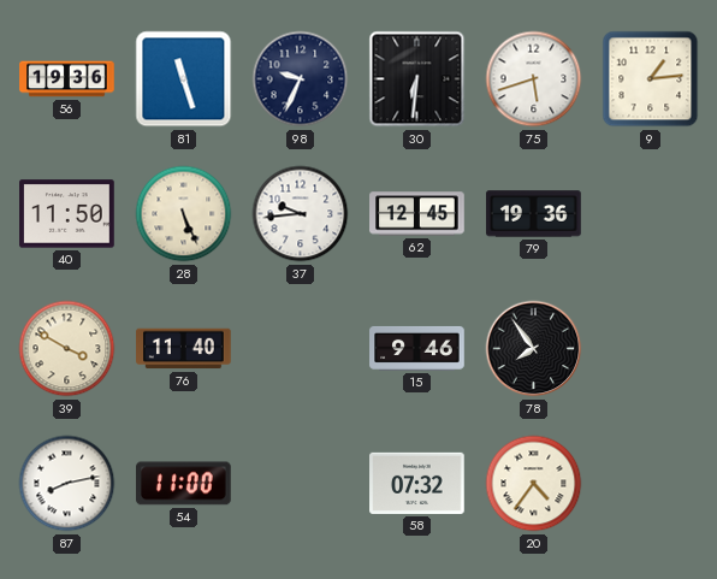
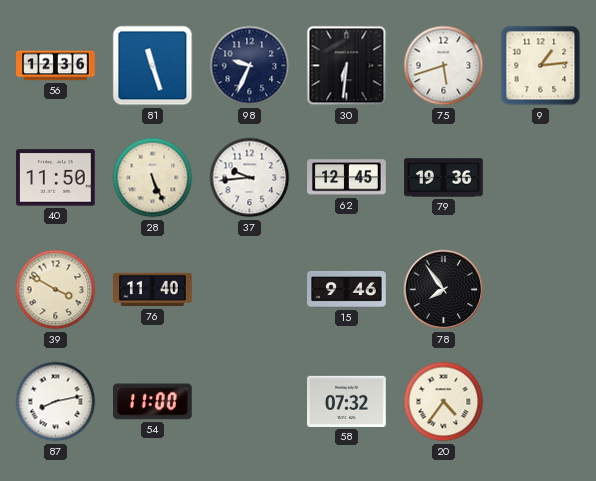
56: 19:36 -> 12:36 (56, 66)
